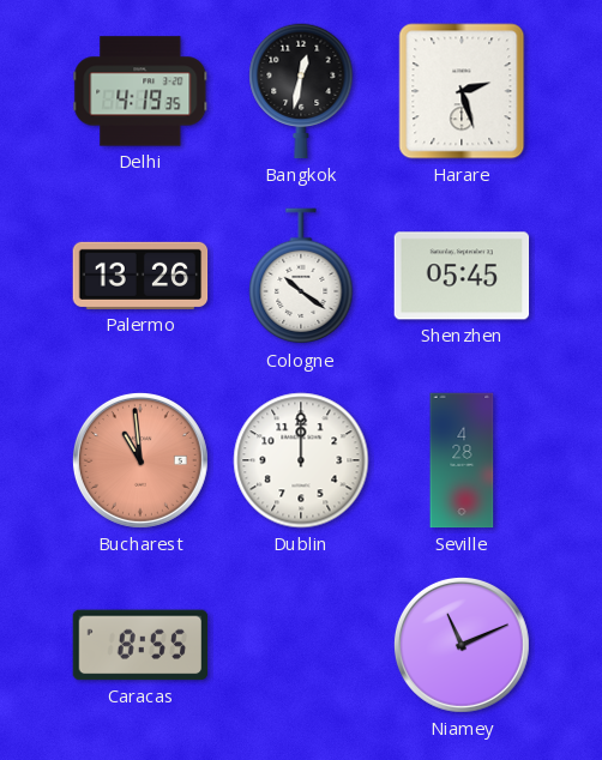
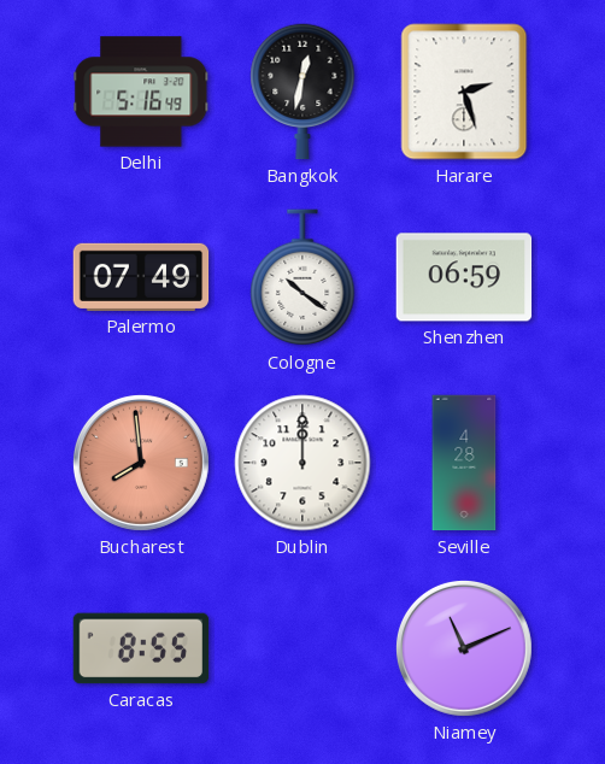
Delhi: 4:19 -> 5:16 (141, 92)
Palermo: 13:26 -> 07:49 (141, 277)
Shenzhen: 05:45 -> 06:59 (464, 277)
Bucharest: 10:59 -> 7:59 (141, 463)
